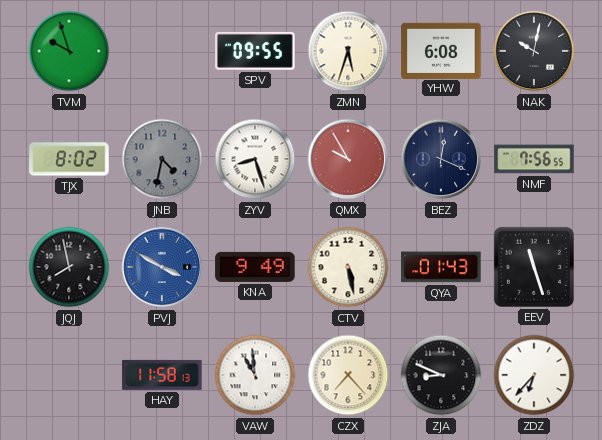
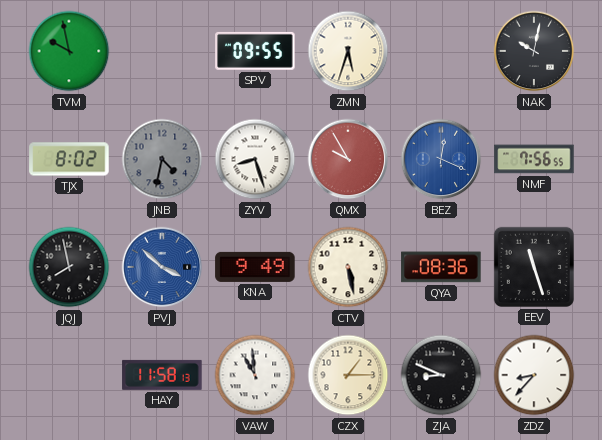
TVM: 9:57 -> 9:58 (69, 51)
YHW: 6:08 -> none (441, 50)
BEZ dial: navy -> blue (441, 159)
PVJ: 3:50 -> 3:52 (162, 267)
QYA: 01:43 -> 08:36 (441, 267)
CZX: 7:23 -> 1:15 (348, 375)
ZDZ: 6:37 -> 8:37 (534, 375)
